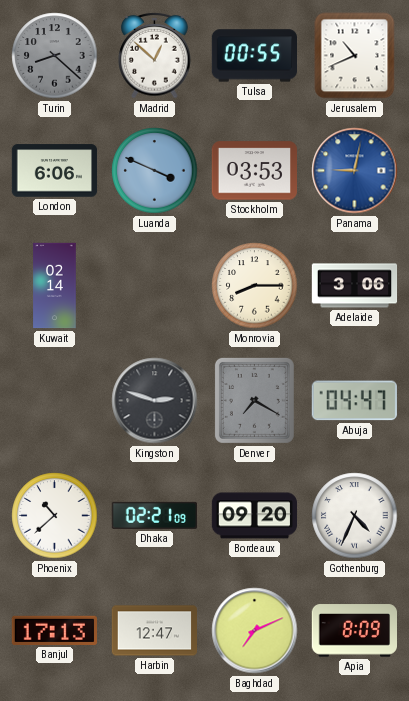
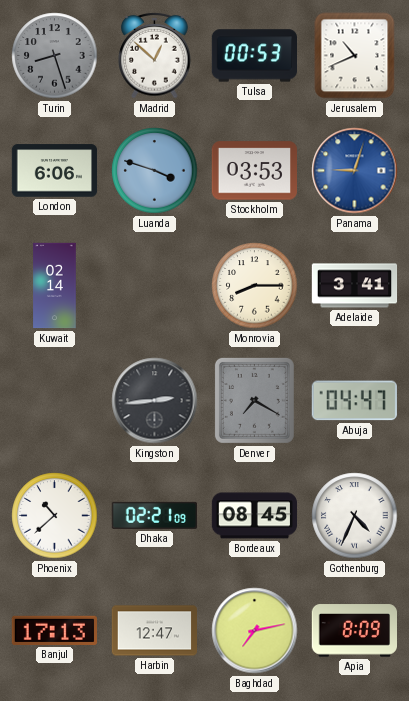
Turin: 8:22 -> 8:27 (55, 56)
Tulsa: 00:55 -> 00:53 (254, 56)
Luanda: 3:49 -> 3:48 (155, 171)
Panama: 9:02 -> 9:03 (355, 171)
Adelaide: 3:06 -> 3:41 (355, 286)
Kingston: 2:48 -> 2:44 (155, 401)
Bordeaux: 09:20 -> 08:45 (255, 516)
Baghdad: 7:11 -> 7:13 (255, 631)
